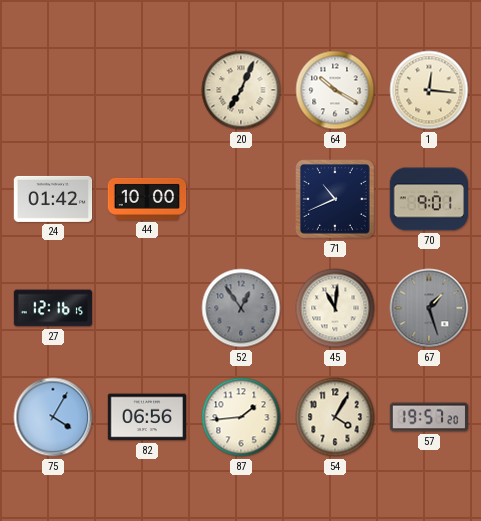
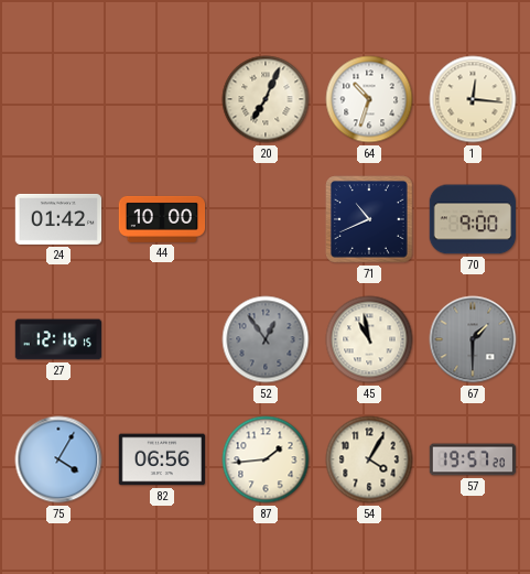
64: 10:20 -> 10:33 (369, 99)
70: 9:01 -> 9:00 (472, 219)
45: 11:01 -> 10:58 (369, 339)
67: 1:27 -> 1:30 (473, 339)
